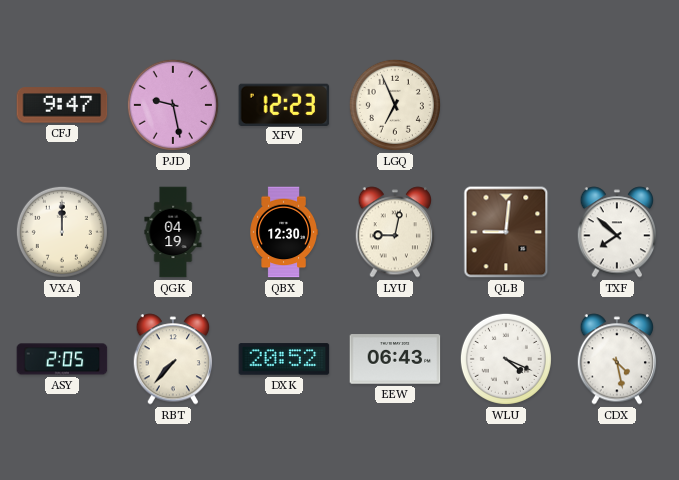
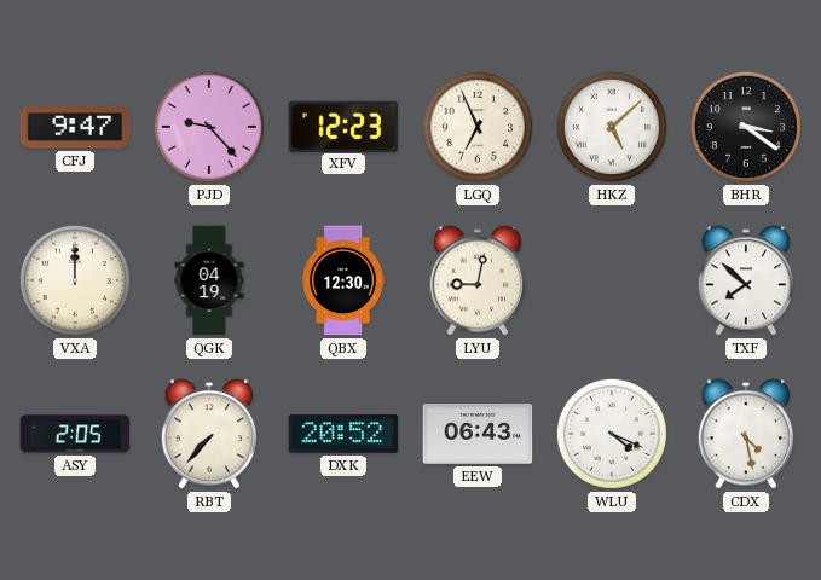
PJD: 9:28 -> 9:23 (209, 127)
HKZ: none -> 5:08 (612, 127)
BHR: none -> 3:21 (746, 127)
QLB: 9:01 -> none (506, 232)
